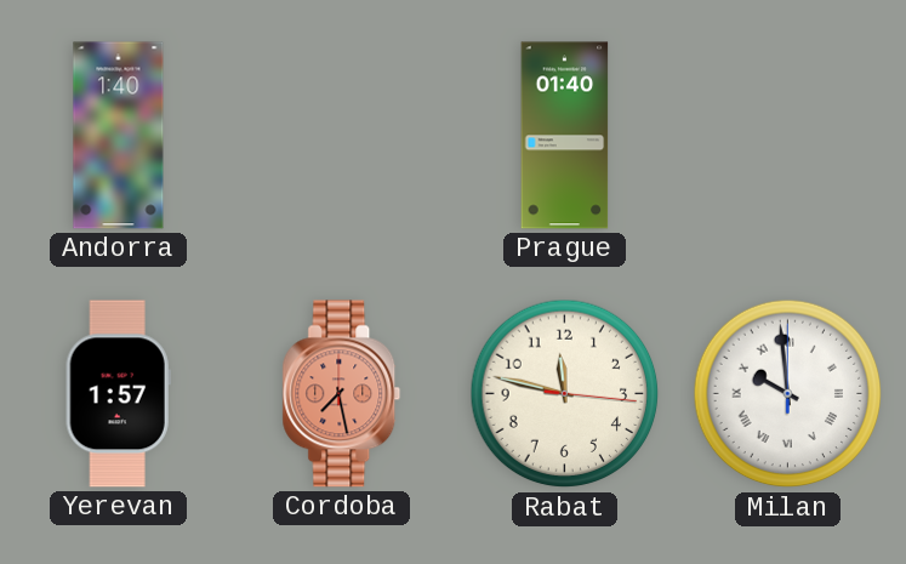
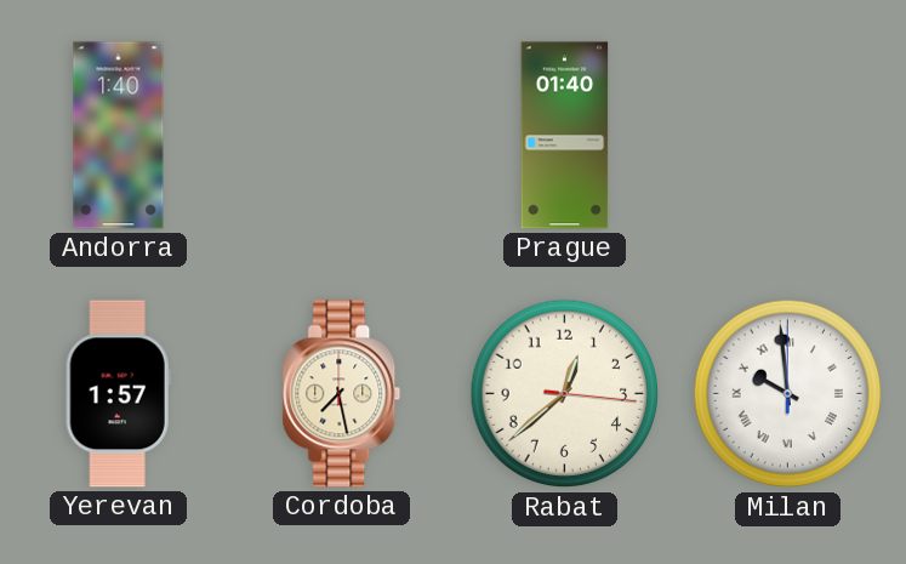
Cordoba dial: salmon -> cream (342, 394)
Rabat: 11:47 -> 12:38 (565, 394)
